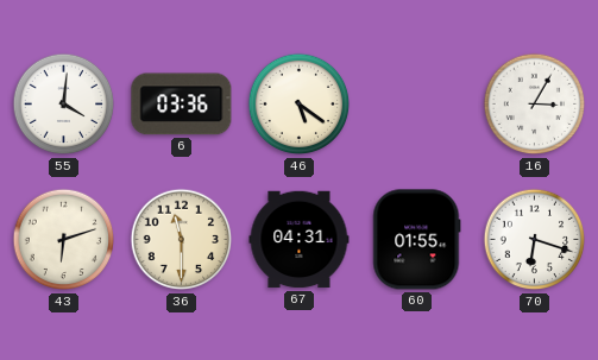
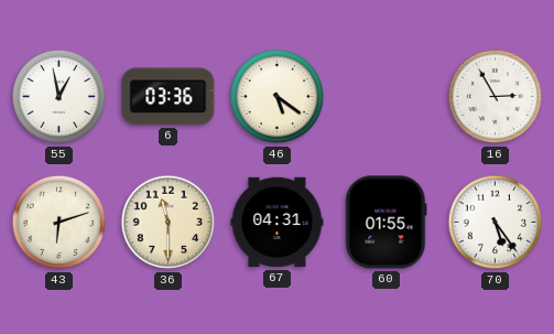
55: 4:01 -> 12:58 (59, 97)
16: 3:05 -> 2:55 (496, 97)
70: 6:18 -> 5:24 (496, 223)
